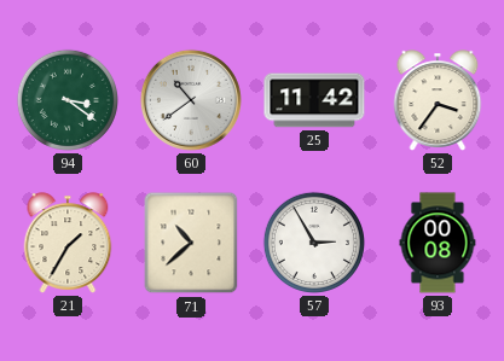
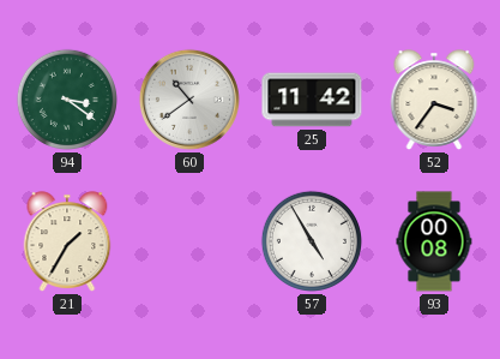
71: 10:38 -> none (191, 243)
57: 2:55 -> 4:55 (312, 241)
